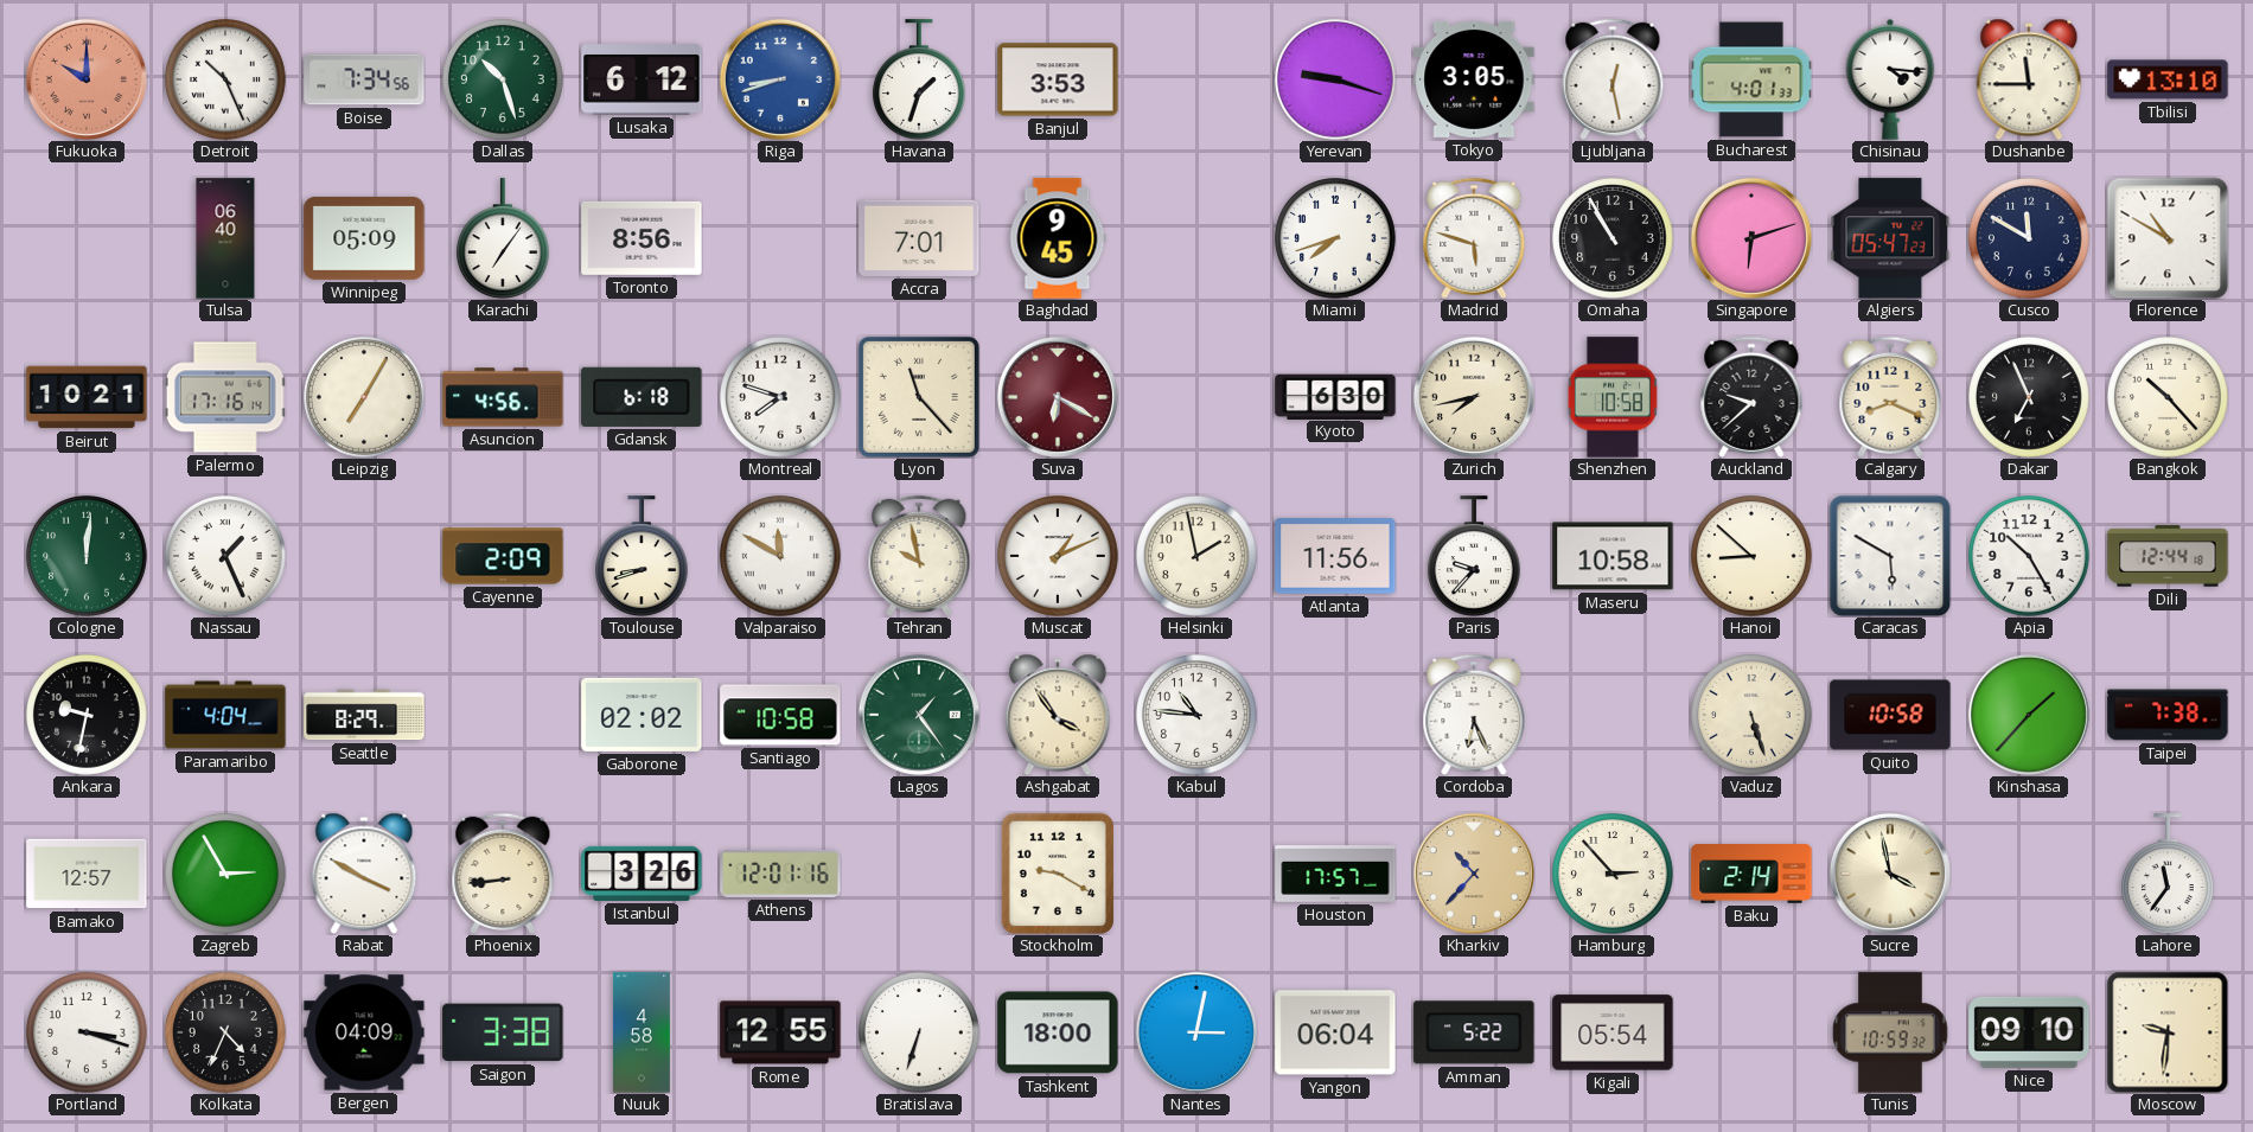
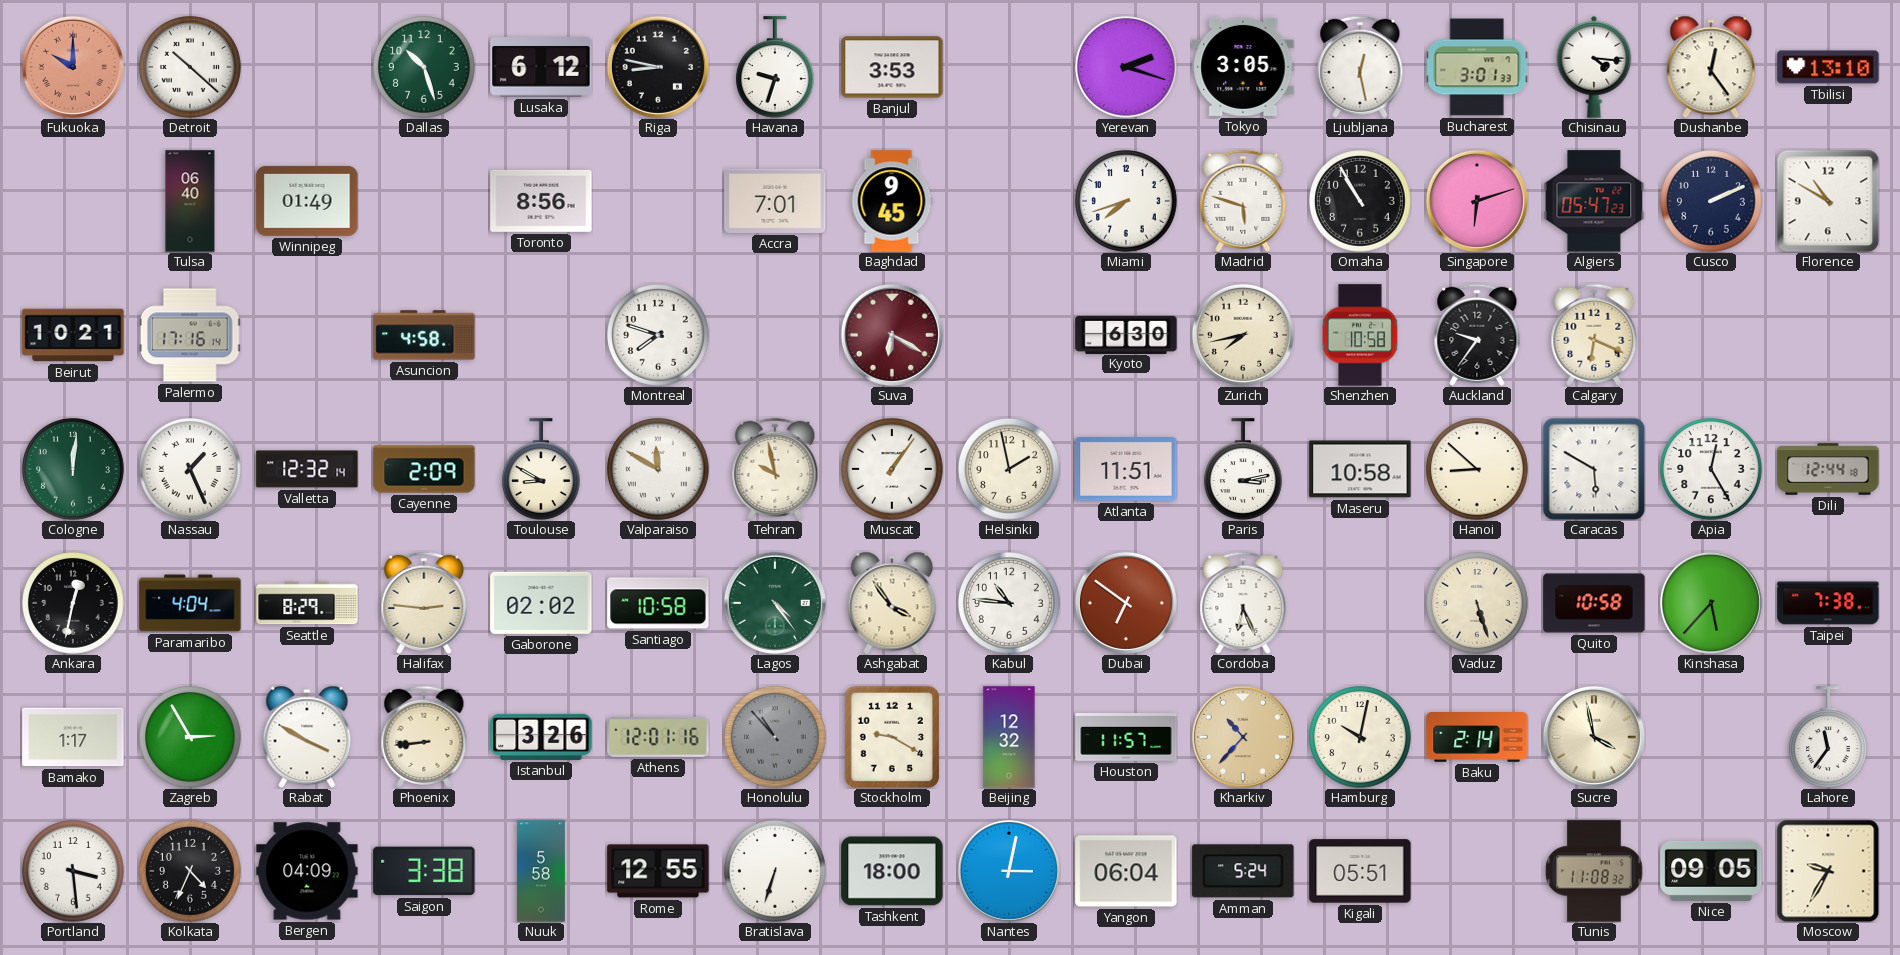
Detroit: 10:26 -> 10:22 (191, 68)
Boise: 7:34 -> none (364, 79)
Riga: 8:42 -> 8:47 (658, 67)
Riga dial: blue -> black (658, 67)
Havana: 1:33 -> 9:33 (775, 67)
Yerevan: 9:18 -> 2:18 (1127, 68)
Bucharest: 4:01 -> 3:01 (1477, 67)
Dushanbe: 11:45 -> 12:24 (1711, 67)
Winnipeg: 05:09 -> 01:49 (307, 201)
Karachi: 7:06 -> none (503, 238)
Cusco: 11:50 -> 2:11 (1712, 202)
Leipzig: 7:05 -> none (365, 398)
Asuncion: 4:56 -> 4:58 (424, 335)
Gdansk: 6:18 -> none (642, 397)
Lyon: 11:23 -> none (919, 397)
Auckland: 9:38 -> 9:36 (1477, 335)
Calgary: 8:19 -> 6:19 (1594, 335)
Dakar: 6:56 -> none (2030, 398)
Bangkok: 10:23 -> none (2169, 398)
Valletta: none -> 12:32 (307, 469)
Toulouse: 8:42 -> 8:50 (541, 469)
Muscat: 1:11 -> 1:06 (893, 470)
Atlanta: 11:56 -> 11:51 (1126, 469)
Paris: 9:37 -> 3:13 (1243, 469)
Apia: 10:25 -> 12:25 (1712, 470)
Ankara: 9:32 -> 12:32 (74, 604)
Halifax: none -> 2:46 (424, 603)
Lagos: 1:24 -> 4:24 (775, 603)
Dubai: none -> 6:51 (1126, 603)
Kinshasa: 1:37 -> 5:37 (1711, 603)
Bamako: 12:57 -> 1:17 (73, 737)
Honolulu: none -> 10:53 (776, 738)
Beijing: none -> 12:32 (1009, 737)
Houston: 17:57 -> 11:57 (1126, 738)
Hamburg: 2:53 -> 10:02 (1361, 738)
Portland: 3:18 -> 3:29 (74, 872)
Nuuk: 4:58 -> 5:58 (541, 871)
Amman: 5:22 -> 5:24 (1243, 871)
Kigali: 05:54 -> 05:51 (1360, 871)
Tunis: 10:59 -> 11:08 (1594, 871)
Nice: 09:10 -> 09:05 (1711, 871)
Moscow: 9:31 -> 9:35 (1828, 871)
